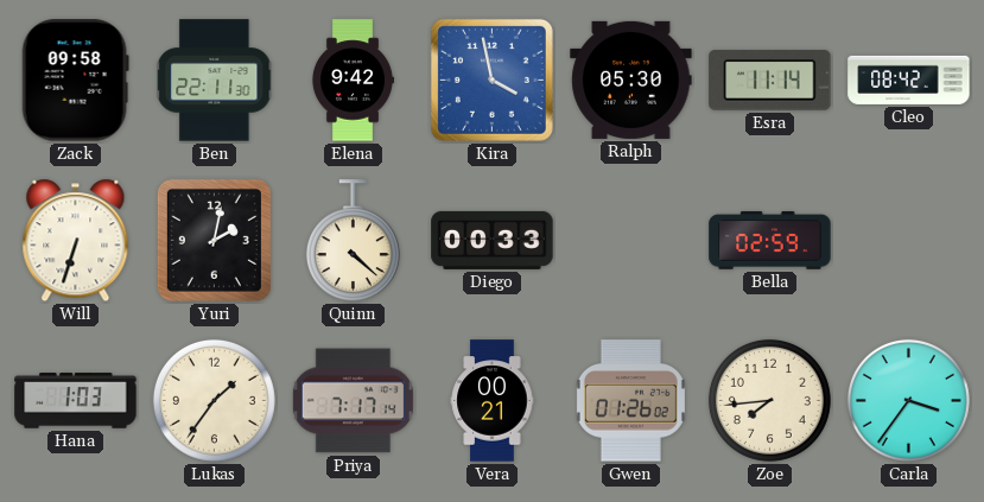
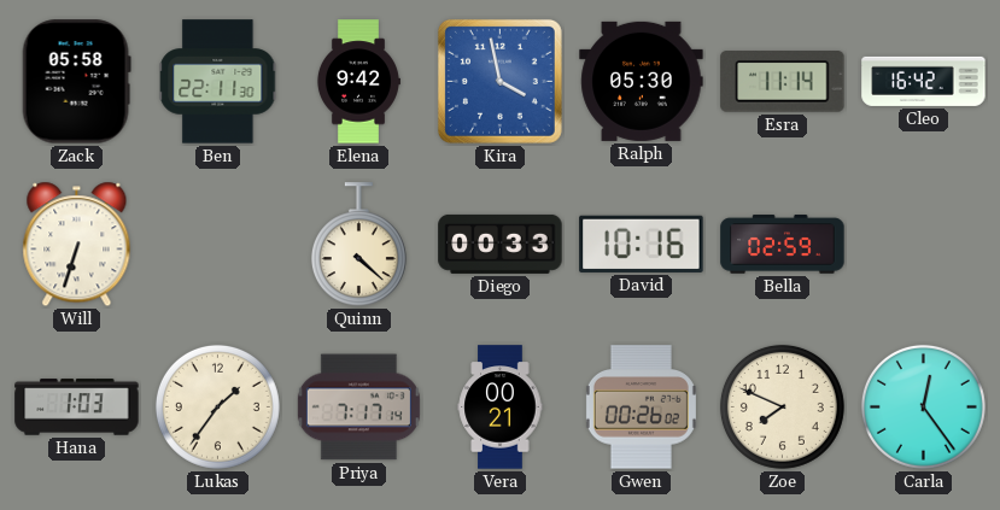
Zack: 09:58 -> 05:58 (76, 82)
Cleo: 08:42 -> 16:42 (924, 81)
Yuri: 2:02 -> none (214, 240)
David: none -> 10:16 (642, 244)
Gwen: 01:26 -> 00:26 (641, 408)
Zoe: 7:44 -> 7:49 (782, 406)
Carla: 3:36 -> 12:24 (923, 406)
